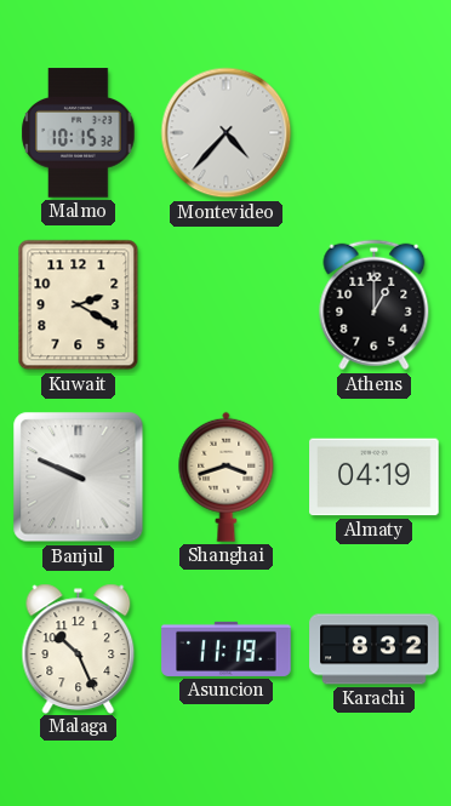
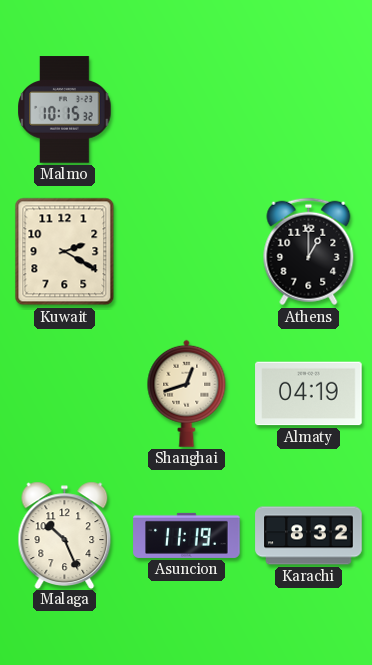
Montevideo: 4:37 -> none (227, 133)
Banjul: 9:49 -> none (79, 478)
Shanghai: 3:42 -> 12:42 (187, 393)
